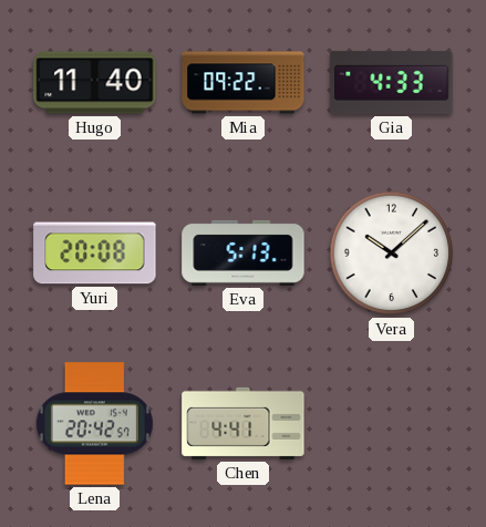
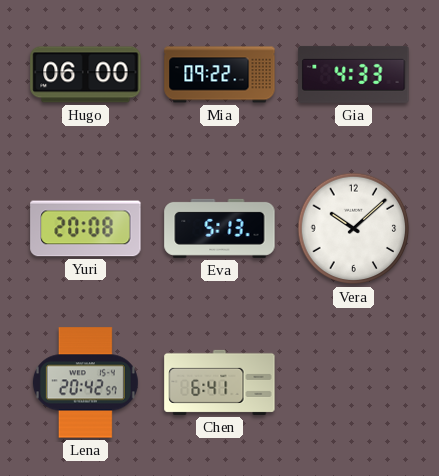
Hugo: 11:40 -> 06:00 (86, 75)
Chen: 4:41 -> 6:41 (220, 382)
